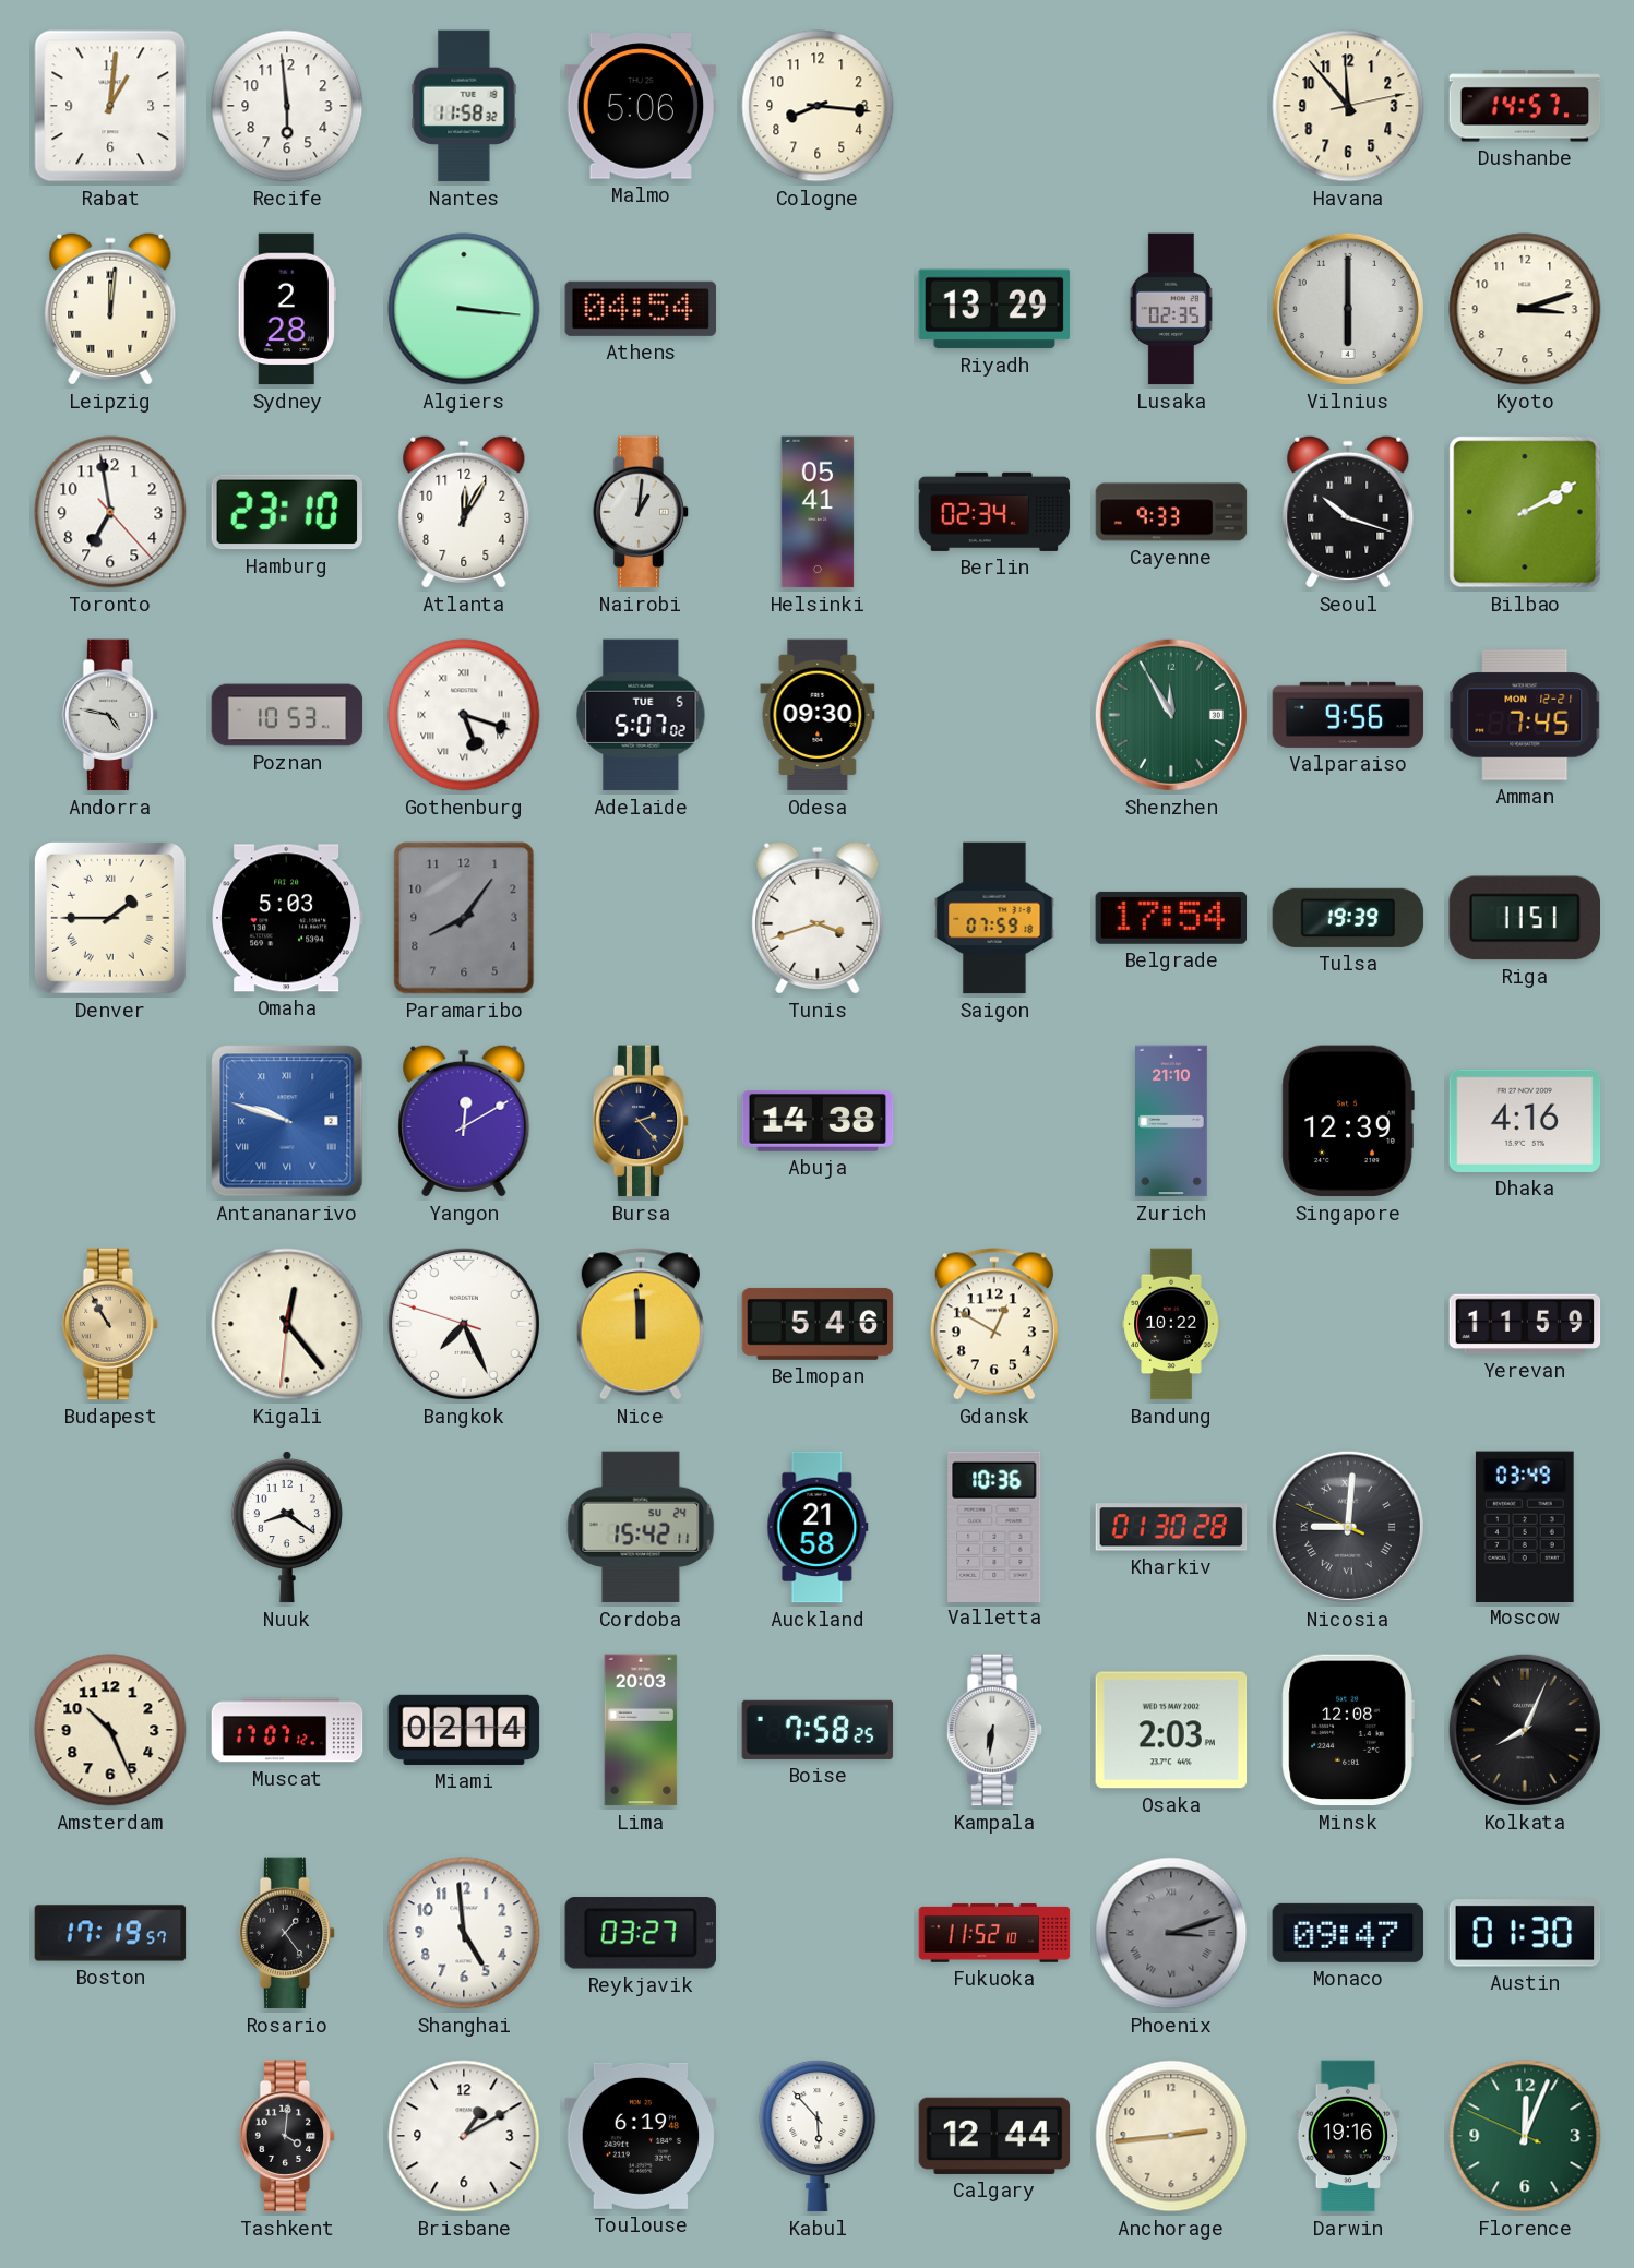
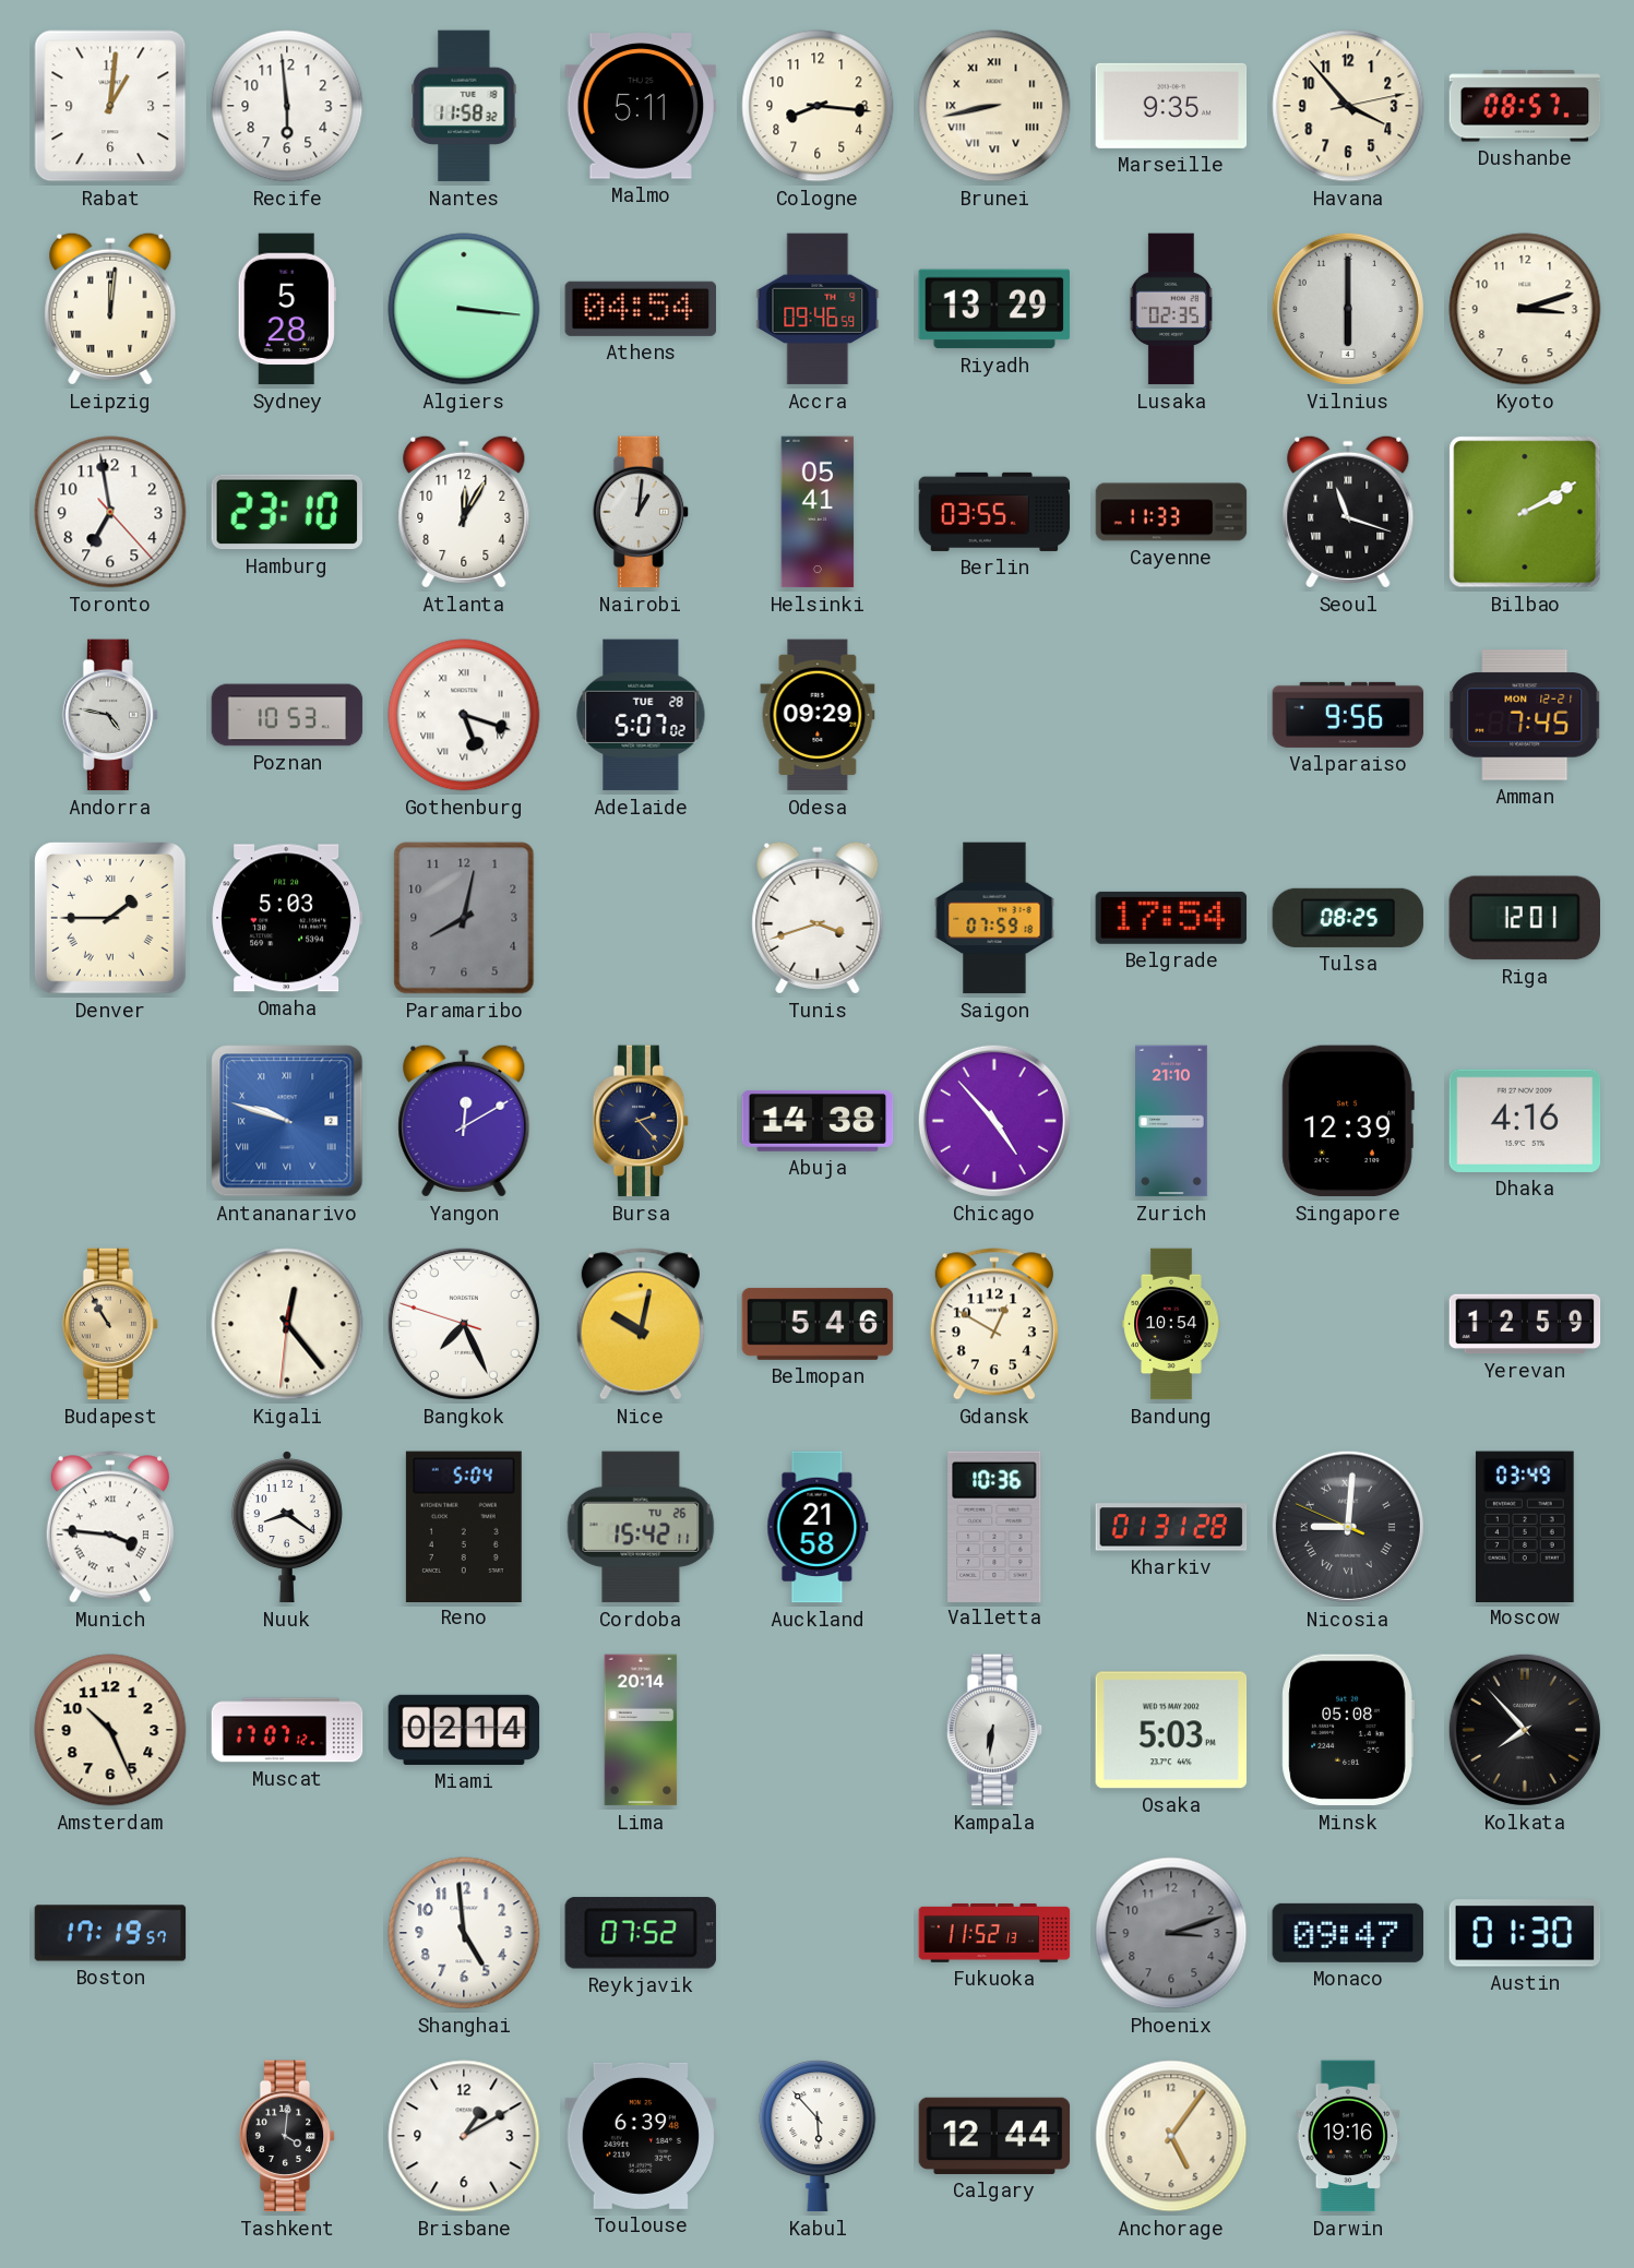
Malmo: 5:06 -> 5:11 (641, 106)
Brunei: none -> 8:43 (994, 106)
Marseille: none -> 9:35 (1171, 106)
Havana: 11:53 -> 3:53 (1348, 106)
Dushanbe: 14:57 -> 08:57 (1525, 106)
Sydney: 2:28 -> 5:28 (287, 309)
Accra: none -> 09:46 (818, 309)
Berlin: 02:34 -> 03:55 (994, 512)
Cayenne: 9:33 -> 11:33 (1171, 512)
Seoul: 10:18 -> 11:18 (1348, 512)
Adelaide date: TUE 5 -> TUE 28 (641, 715)
Odesa: 09:30 -> 09:29 (818, 715)
Shenzhen: 11:55 -> none (1171, 715)
Paramaribo: 8:06 -> 8:02 (464, 918)
Tulsa: 19:39 -> 08:25 (1348, 918)
Riga: 11:51 -> 12:01 (1524, 918)
Chicago: none -> 4:53 (994, 1121)
Nice: 11:59 -> 10:02 (641, 1324)
Bandung: 10:22 -> 10:54 (1171, 1324)
Yerevan: 11:59 -> 12:59 (1525, 1324)
Munich: none -> 3:46 (110, 1527)
Reno: none -> 5:04 (464, 1526)
Cordoba date: SU 24 -> TU 26 (641, 1527)
Kharkiv: 01:30 -> 01:31 (1171, 1527)
Lima: 20:03 -> 20:14 (641, 1730)
Boise: 7:58 -> none (818, 1730)
Osaka: 2:03 -> 5:03 (1171, 1730)
Minsk: 12:08 -> 05:08 (1348, 1730)
Kolkata: 8:04 -> 7:53 (1525, 1730)
Rosario: 1:24 -> none (287, 1933)
Reykjavik: 03:27 -> 07:52 (641, 1933)
Fukuoka: 11:52:10 -> 11:52:13 (994, 1933)
Phoenix numerals: Roman -> Arabic (1171, 1933)
Toulouse: 6:19 -> 6:39 (641, 2136)
Anchorage: 2:44 -> 5:06 (1171, 2136)
Florence: 12:03 -> none (1525, 2136)
